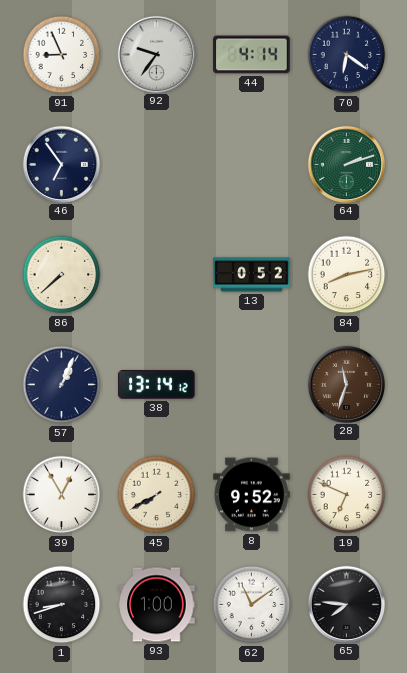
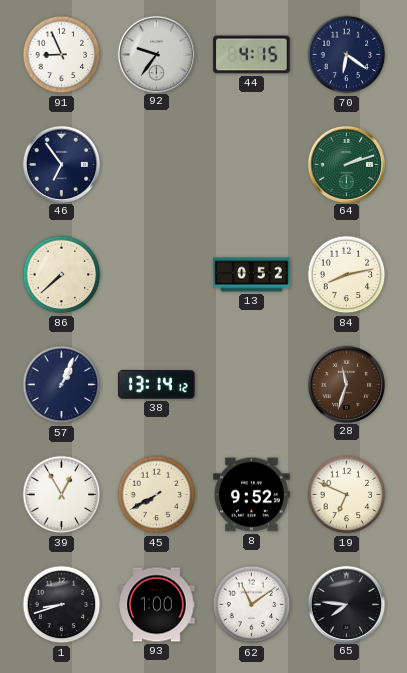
44: 4:14 -> 4:15 (252, 55)
